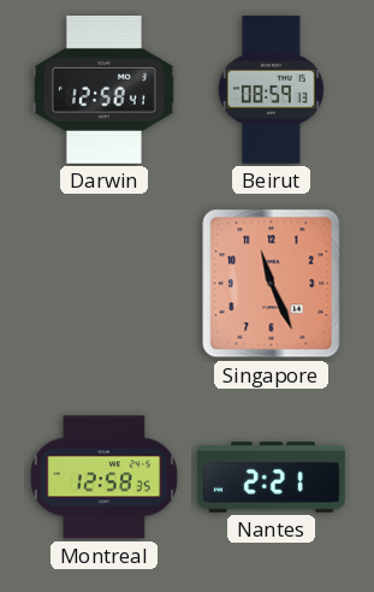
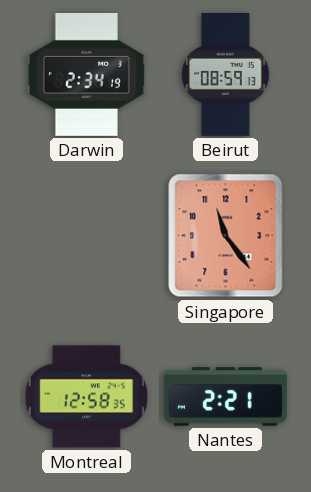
Darwin: 12:58 -> 2:34 (86, 74)
Singapore: 11:26 -> 11:24 (226, 236)
